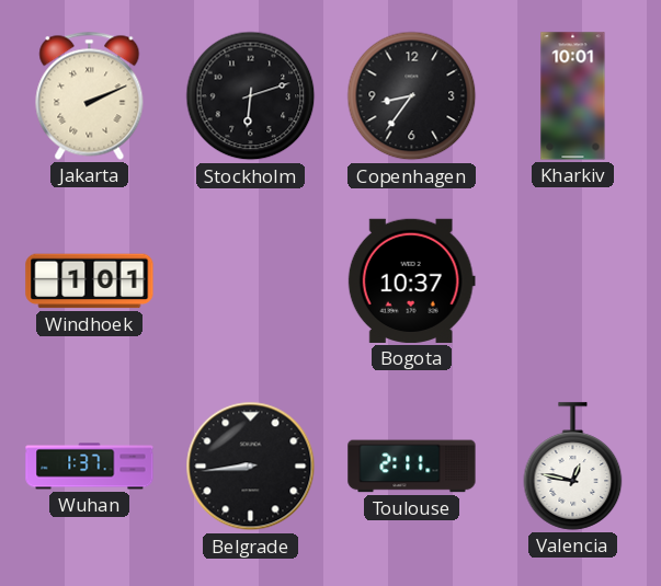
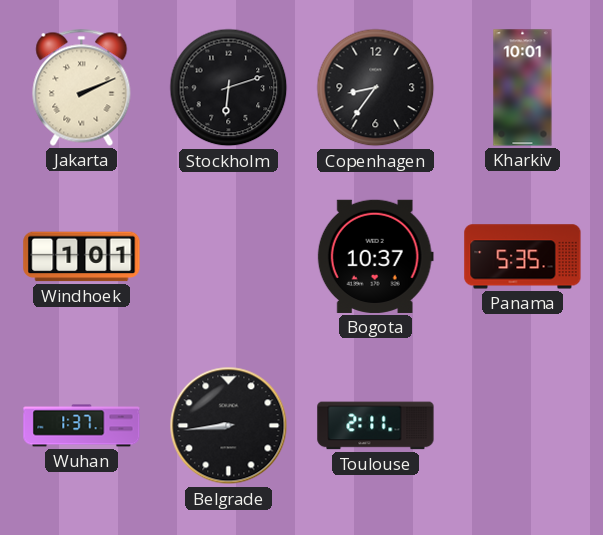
Panama: none -> 5:35 (523, 257)
Valencia: 12:47 -> none (573, 467)
